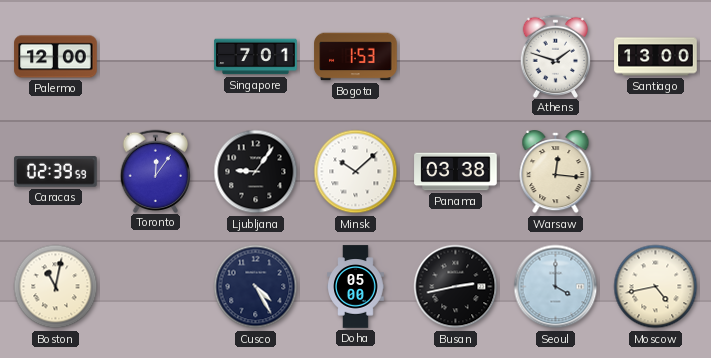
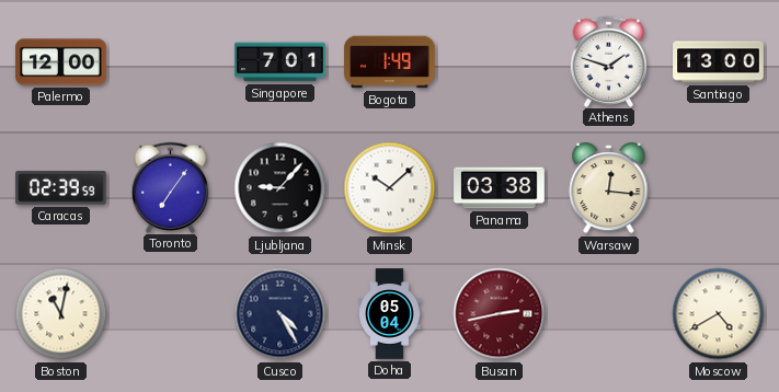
Bogota: 1:53 -> 1:49 (390, 62)
Toronto: 12:06 -> 7:06 (171, 187)
Ljubljana: 9:06 -> 9:07 (280, 188)
Doha: 05:00 -> 05:04 (390, 314)
Busan dial: black -> burgundy (500, 314)
Seoul: 4:00 -> none (556, 287)
Moscow: 4:43 -> 4:40 (719, 314)
